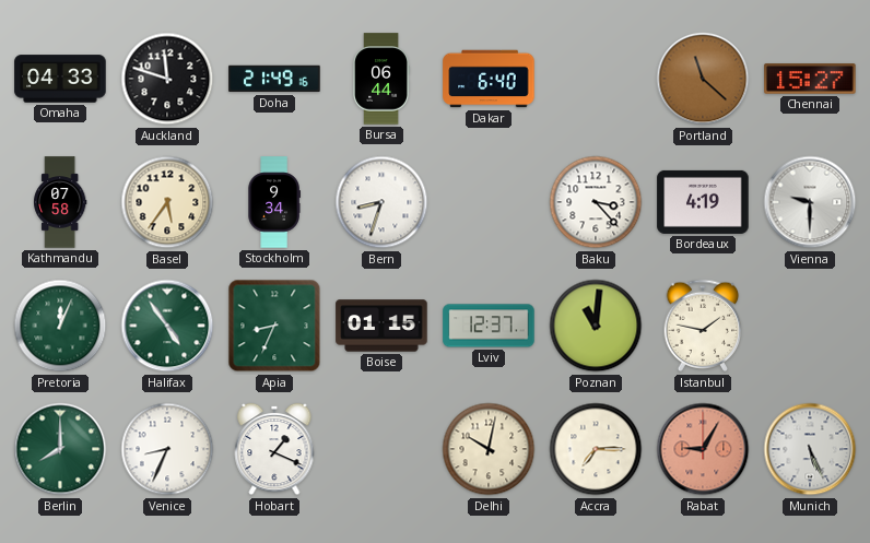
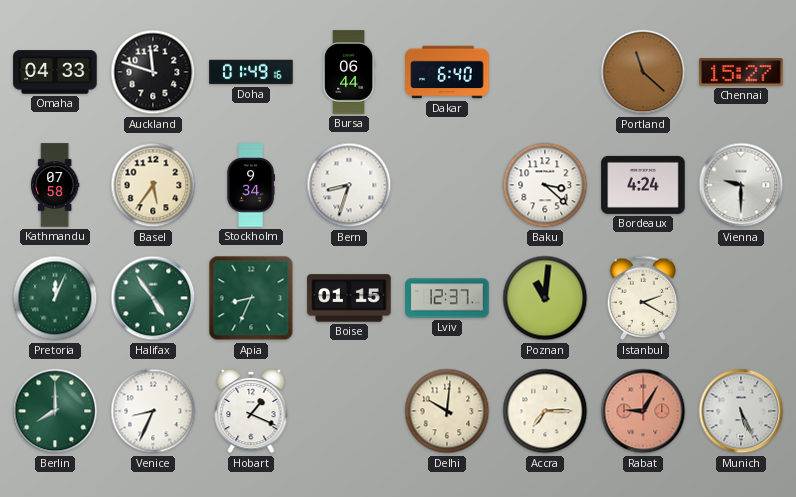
Doha: 21:49 -> 01:49 (251, 72)
Baku: 3:23 -> 3:22 (545, 185)
Bordeaux: 4:19 -> 4:24 (643, 185)
Istanbul: 1:47 -> 2:20 (643, 298)
Delhi: 10:02 -> 10:01 (447, 411)
